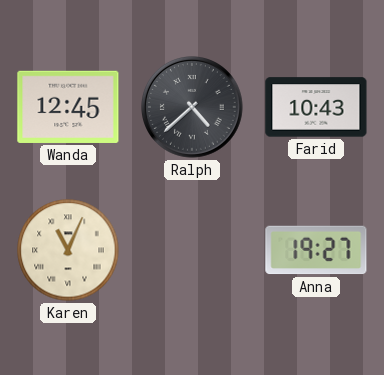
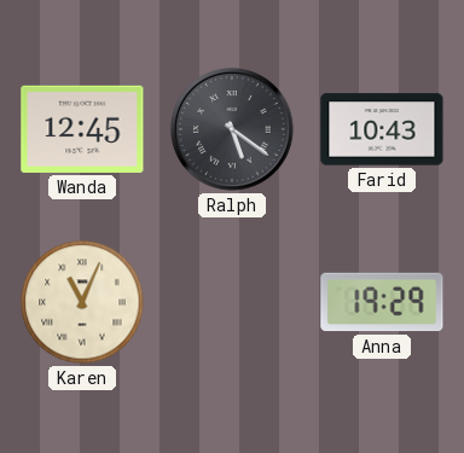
Ralph: 4:38 -> 5:21 (233, 130)
Anna: 19:27 -> 19:29 (382, 302)
